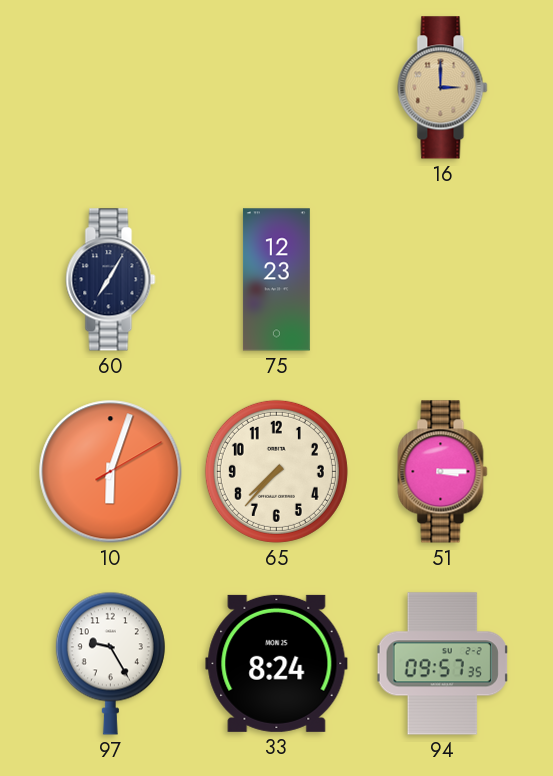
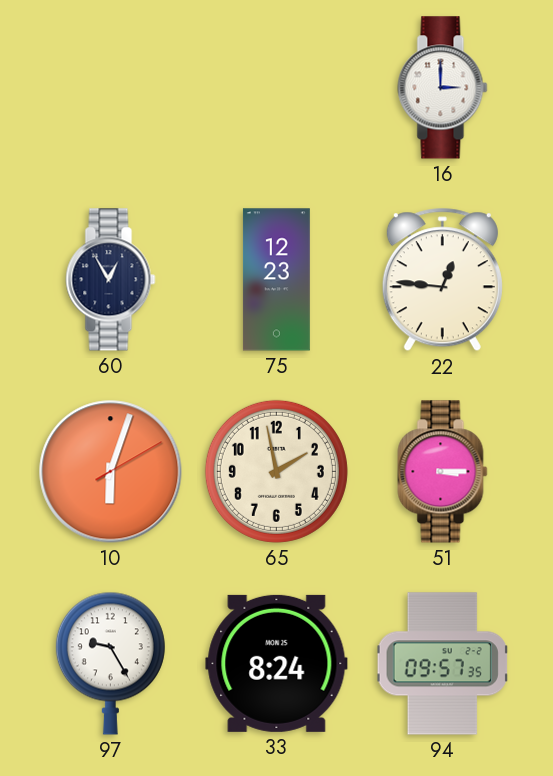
16 dial: champagne -> white (443, 88)
60: 7:05 -> 12:55 (111, 280)
22: none -> 12:46 (442, 280)
65: 7:37 -> 1:58 (276, 471)
